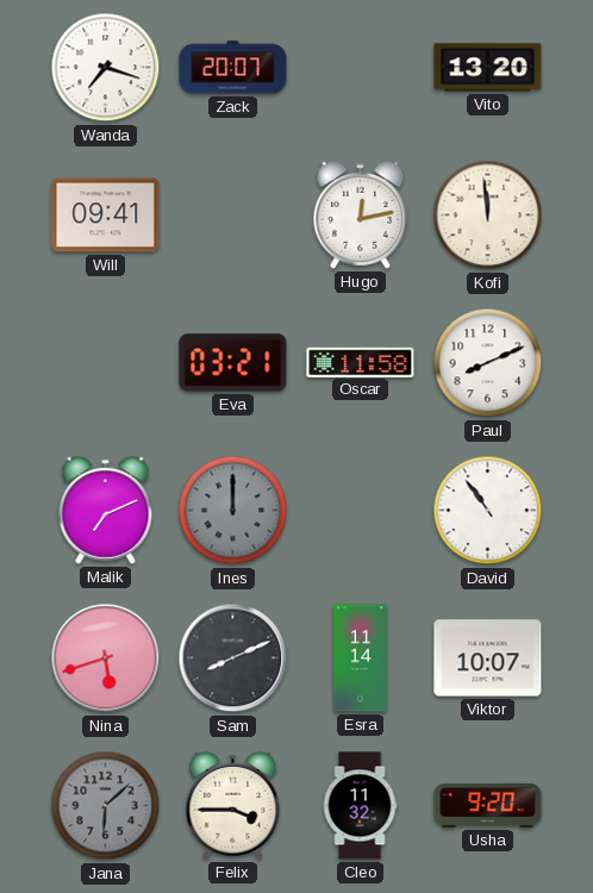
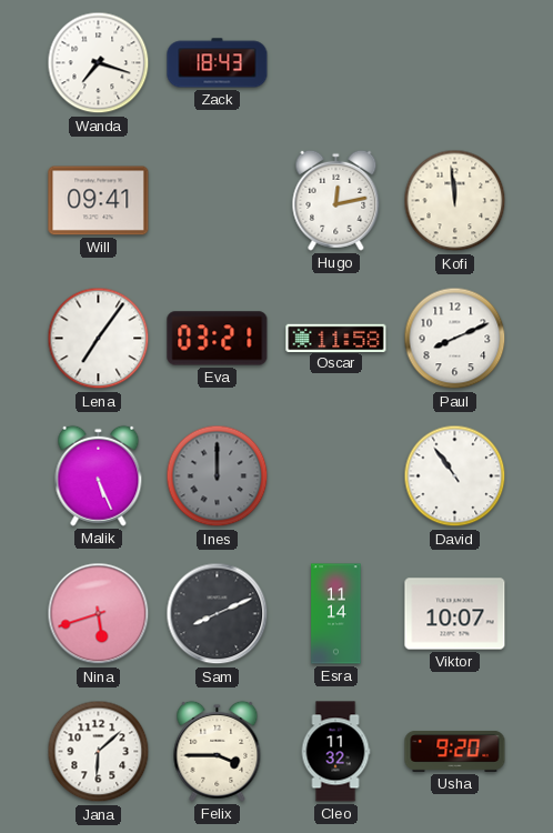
Zack: 20:07 -> 18:43 (218, 63)
Vito: 13:20 -> none (488, 68)
Lena: none -> 7:06 (99, 339)
Malik: 7:11 -> 5:26 (99, 475)
Jana dial: grey -> white (99, 752)
